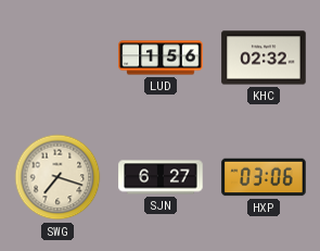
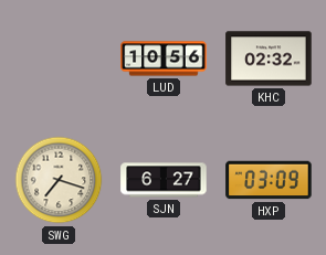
LUD: 1:56 -> 10:56 (164, 59)
HXP: 03:06 -> 03:09 (269, 180)
